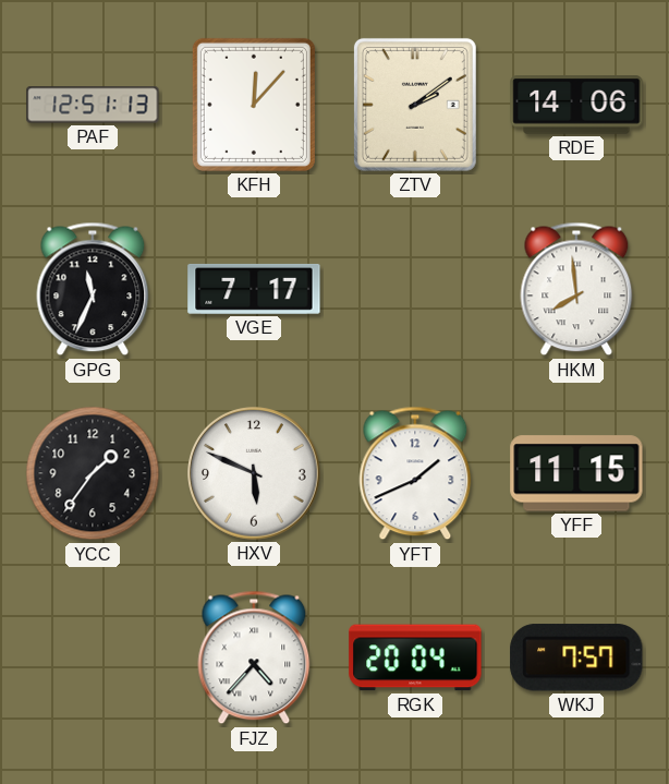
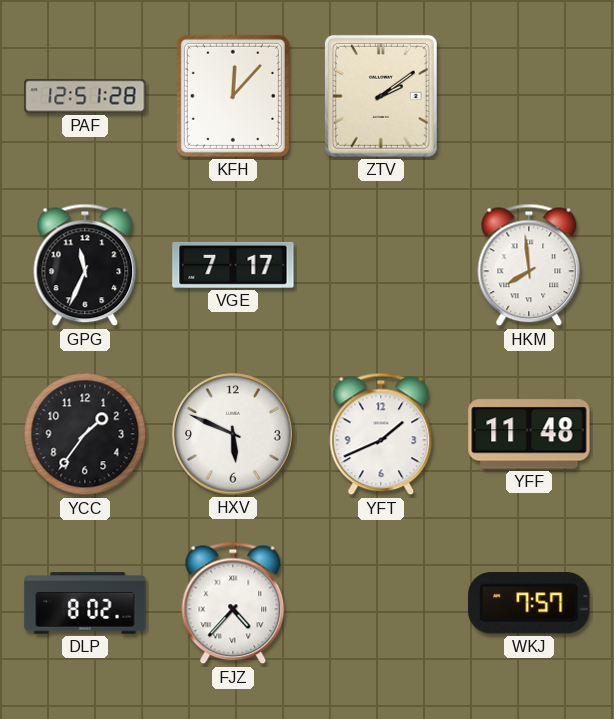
PAF: 12:51:13 -> 12:51:28 (85, 96)
RDE: 14:06 -> none (576, 105)
YFF: 11:15 -> 11:48 (529, 434)
DLP: none -> 8:02 (85, 603)
RGK: 20:04 -> none (415, 658)
